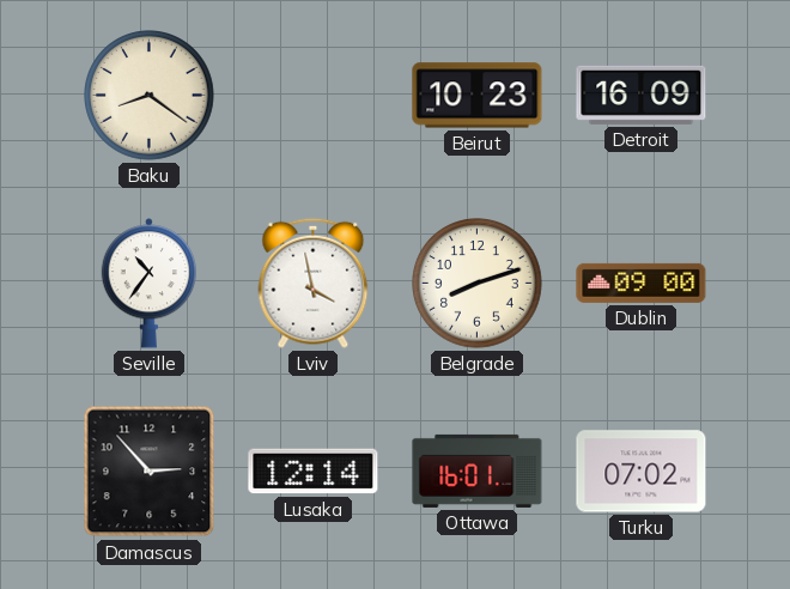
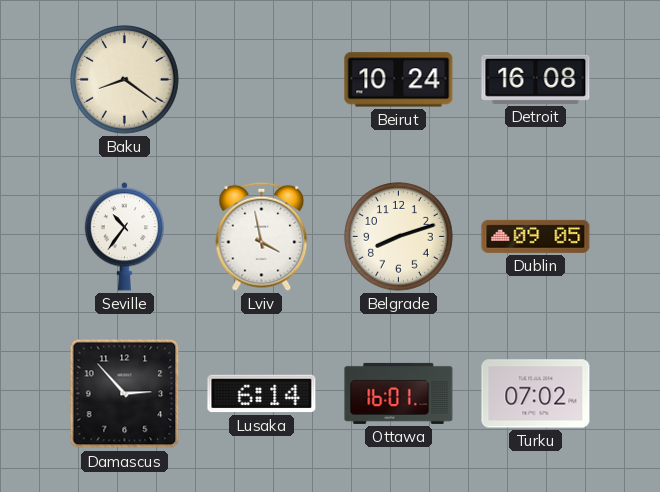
Beirut: 10:23 -> 10:24 (399, 80)
Detroit: 16:09 -> 16:08 (536, 79)
Dublin: 09:00 -> 09:05 (536, 236)
Lusaka: 12:14 -> 6:14 (262, 394)
